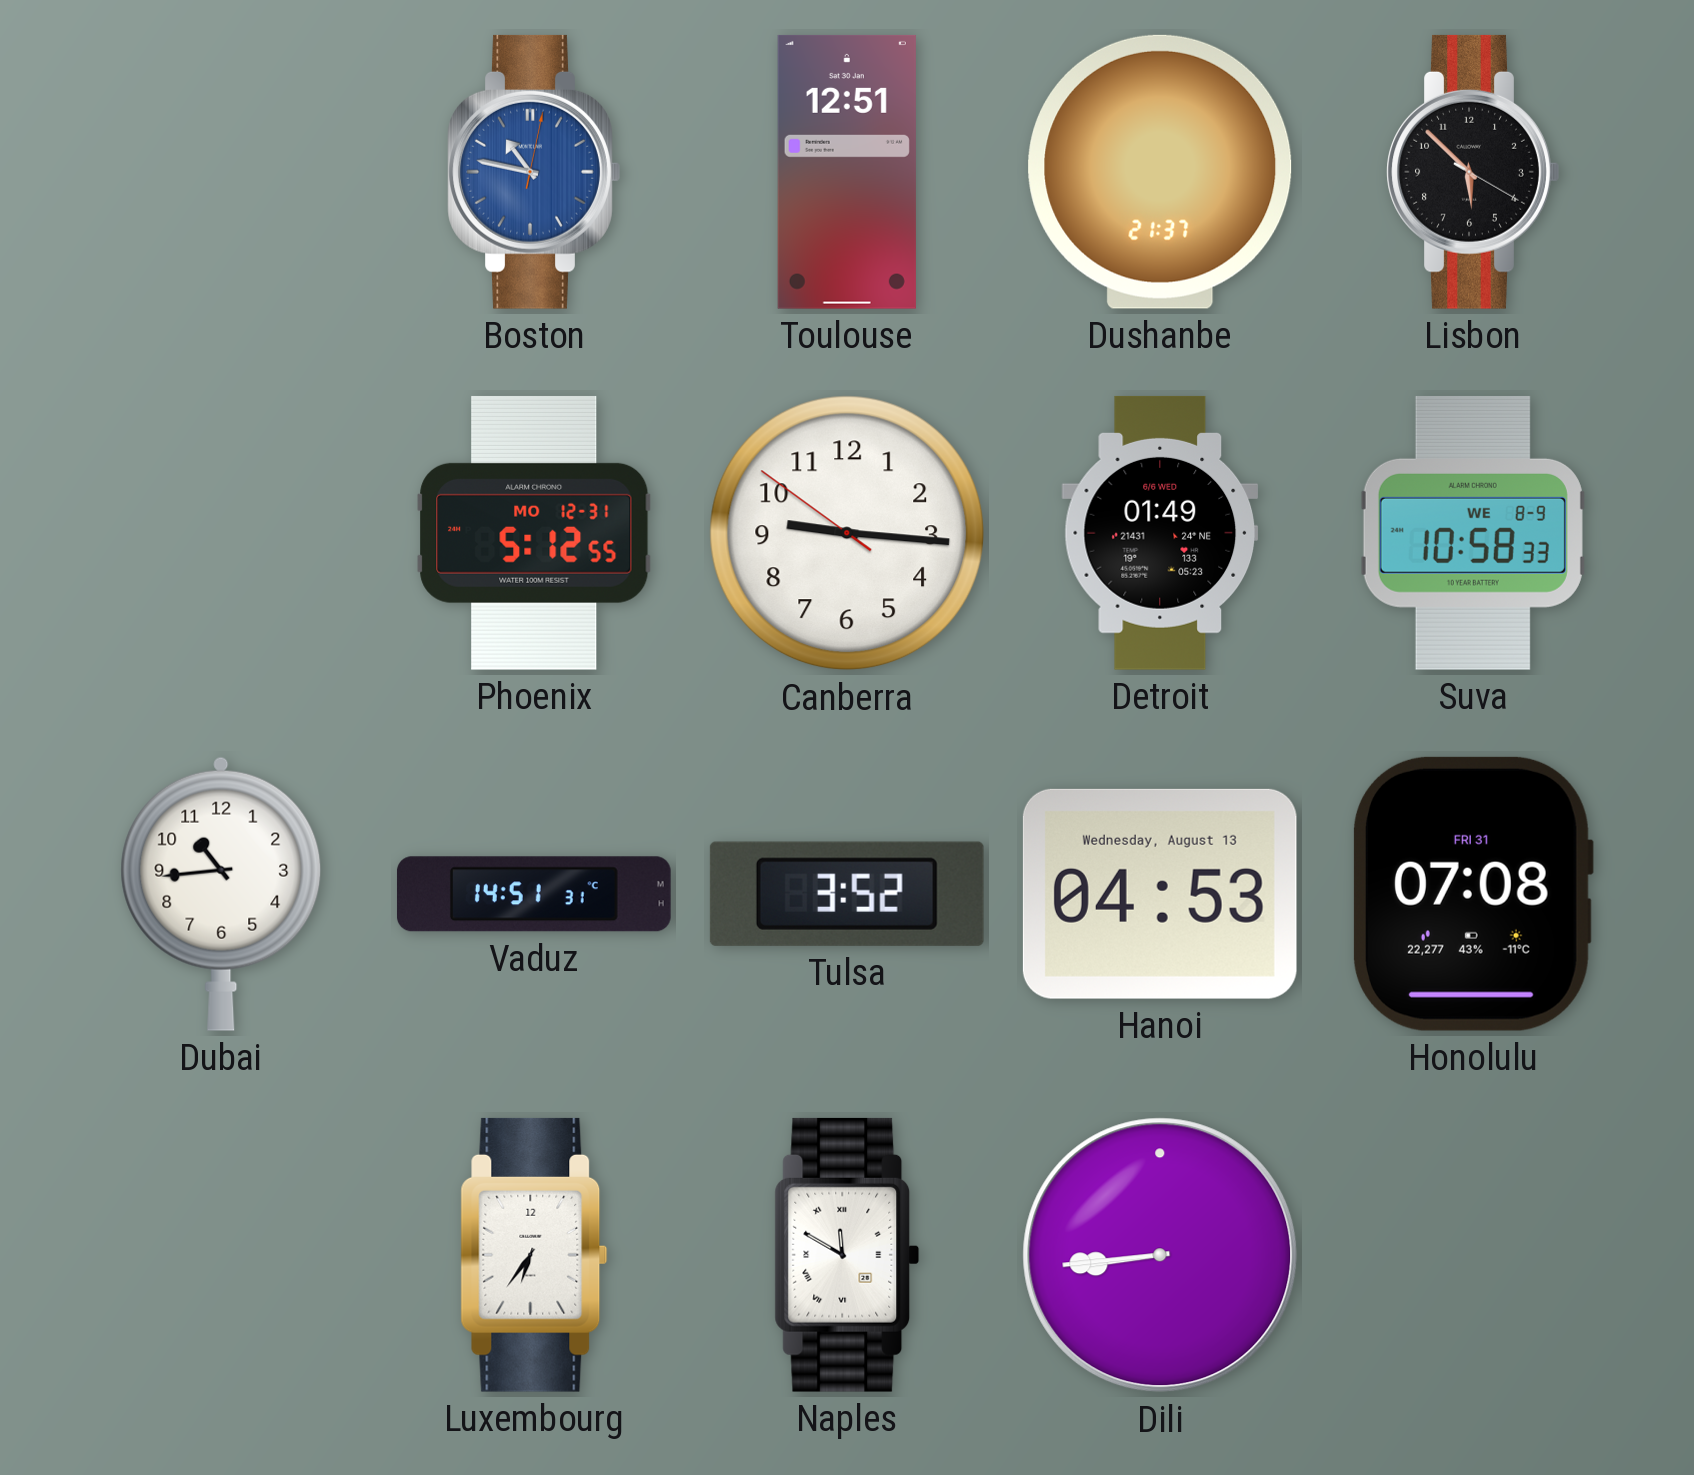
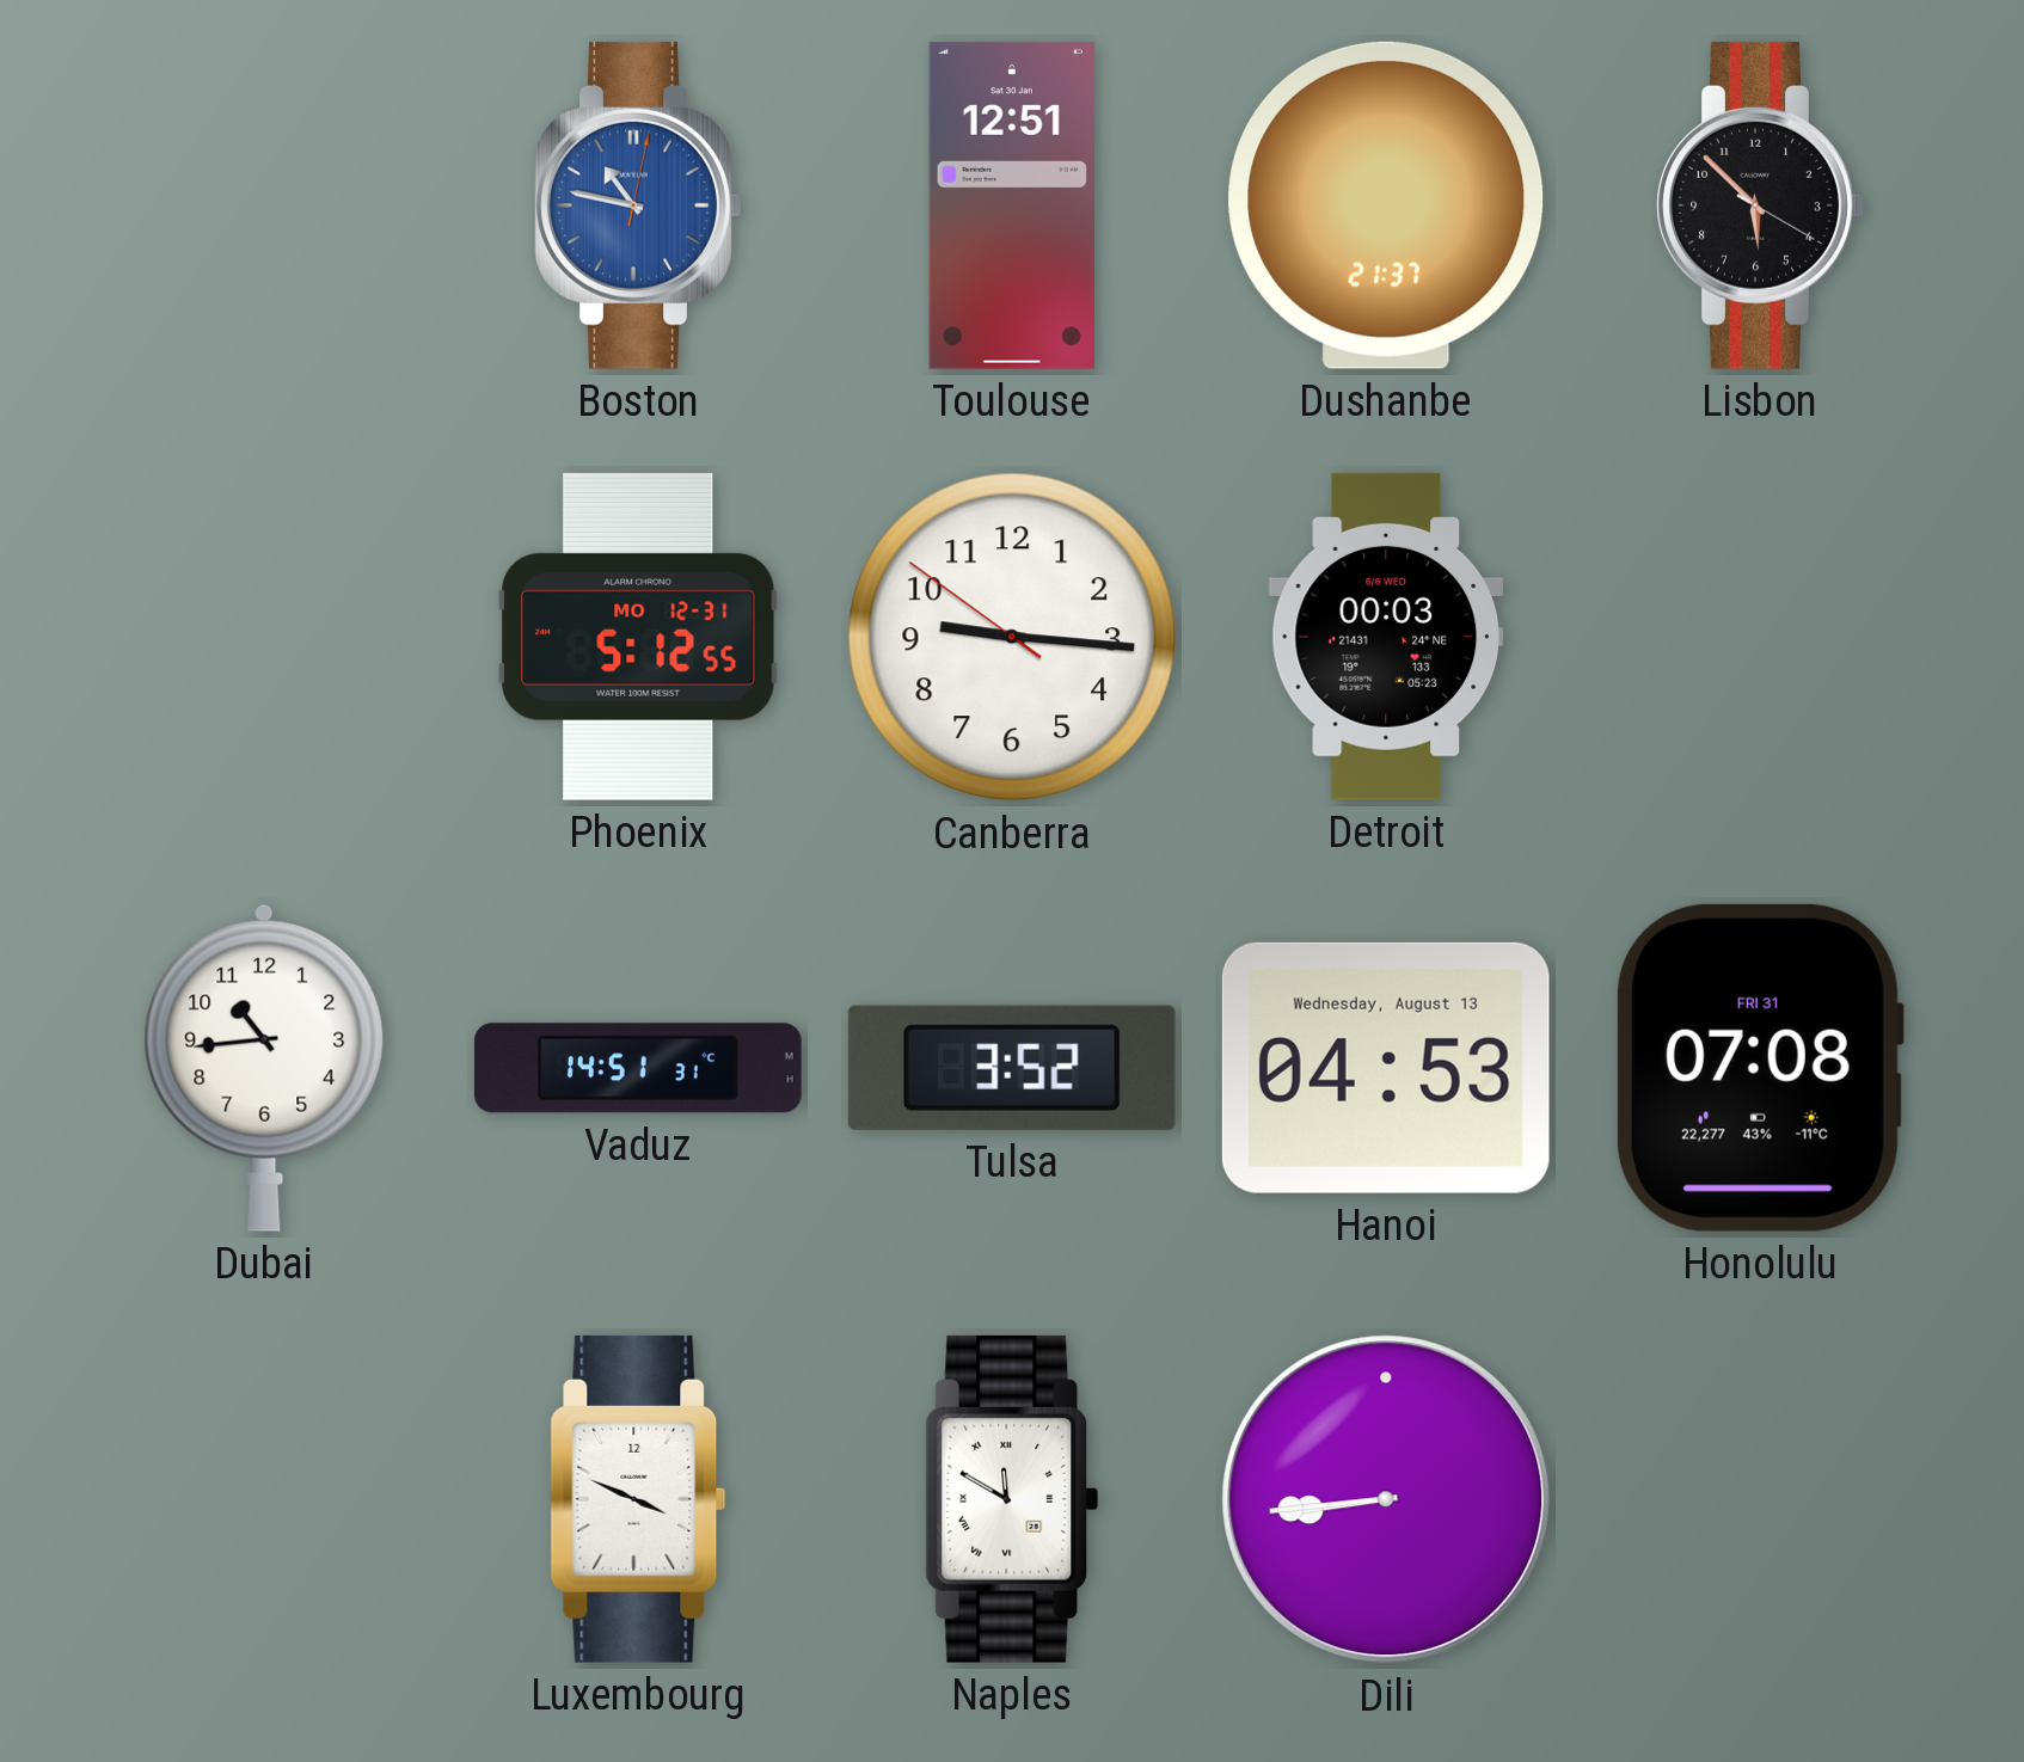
Detroit: 01:49 -> 00:03 (1386, 637)
Suva: 10:58 -> none (1473, 533)
Luxembourg: 6:36 -> 3:49 (638, 1499)
